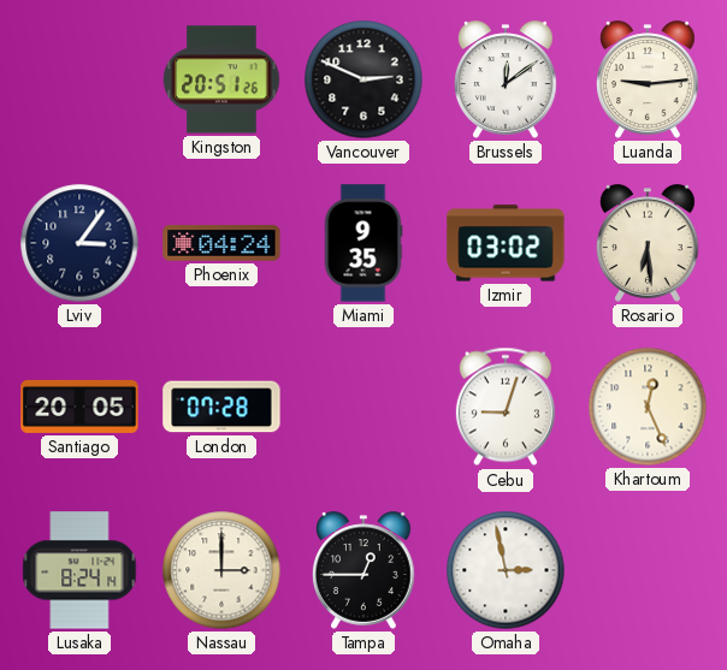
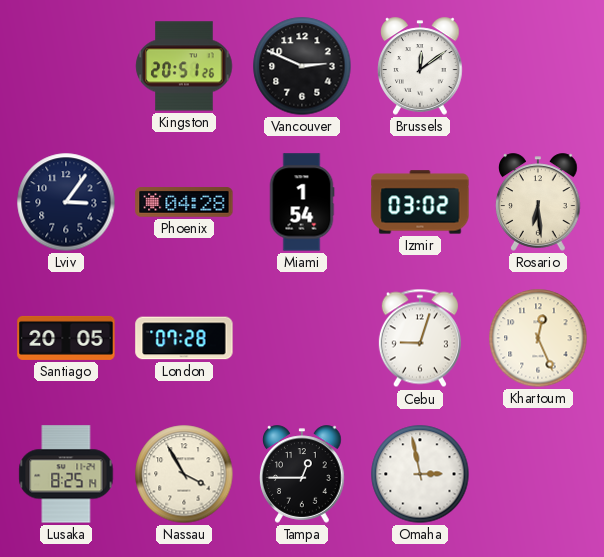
Luanda: 9:14 -> none (648, 79)
Phoenix: 04:24 -> 04:28 (184, 202)
Miami: 9:35 -> 1:54 (302, 202)
Lusaka: 8:24 -> 8:25 (66, 474)
Nassau: 3:00 -> 3:55 (184, 474)
